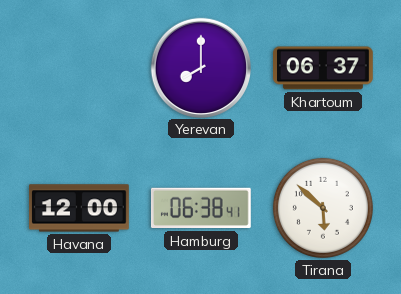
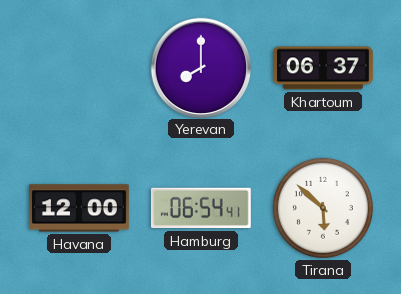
Hamburg: 06:38 -> 06:54 (201, 208)
